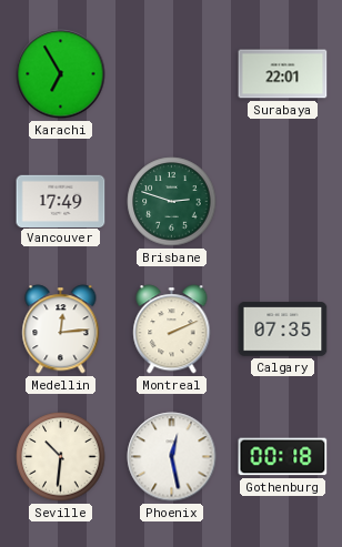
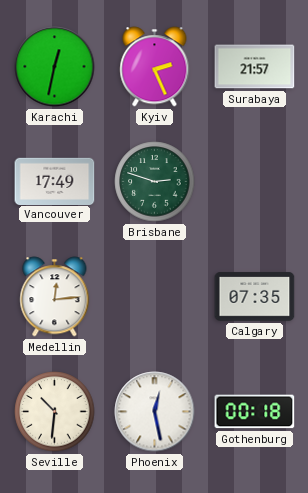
Karachi: 6:55 -> 12:32 (55, 67)
Kyiv: none -> 2:26 (155, 67)
Surabaya: 22:01 -> 21:57 (255, 67)
Montreal: 2:11 -> none (172, 330)
